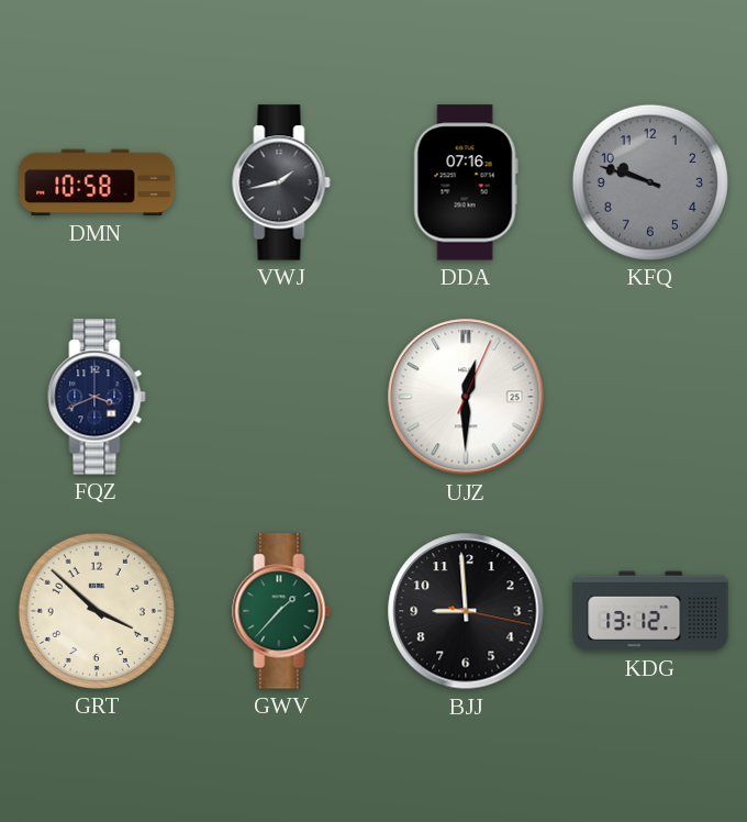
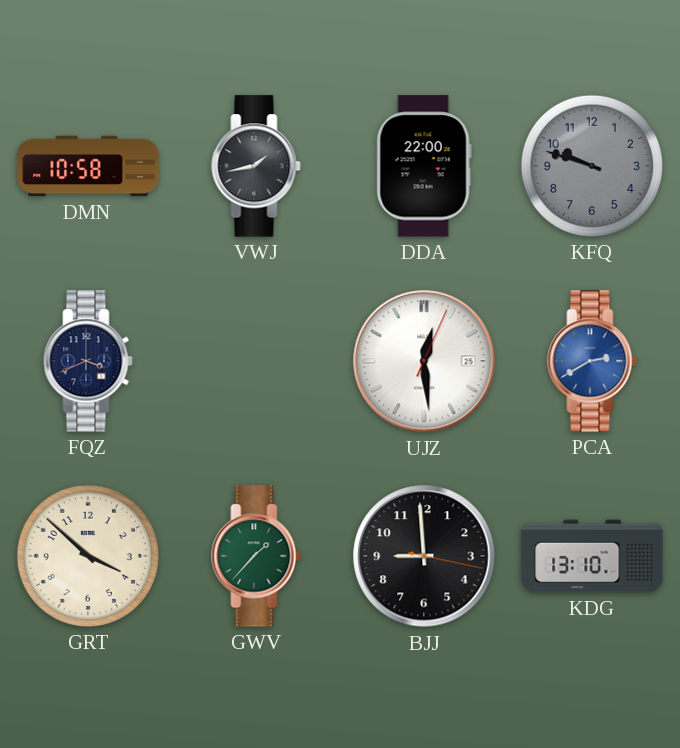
DDA: 07:16 -> 22:00 (424, 166)
UJZ: 12:30 -> 12:29 (424, 361)
PCA: none -> 2:40 (592, 361)
KDG: 13:12 -> 13:10 (592, 556)
